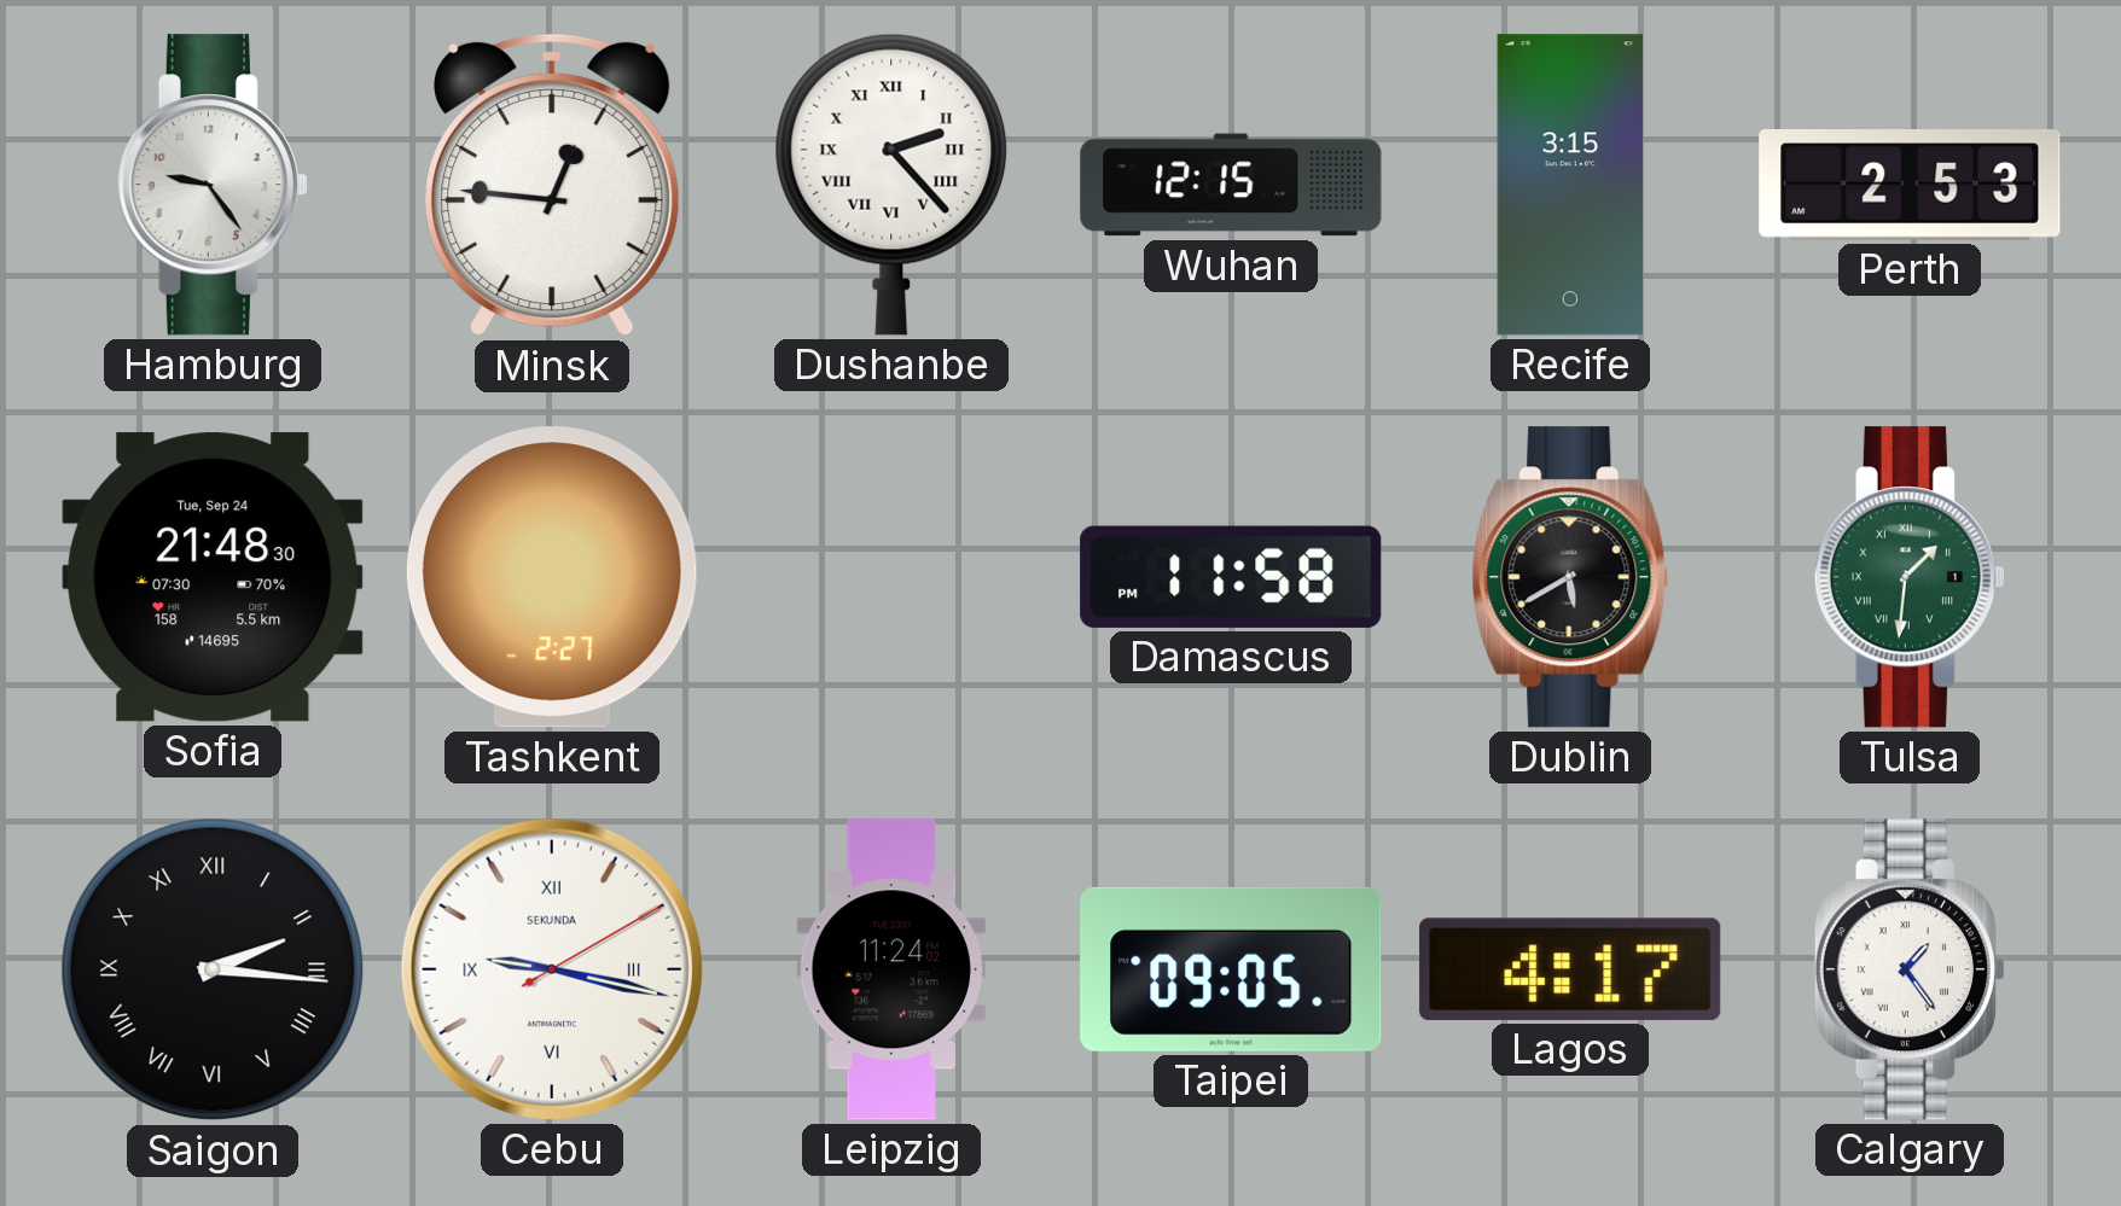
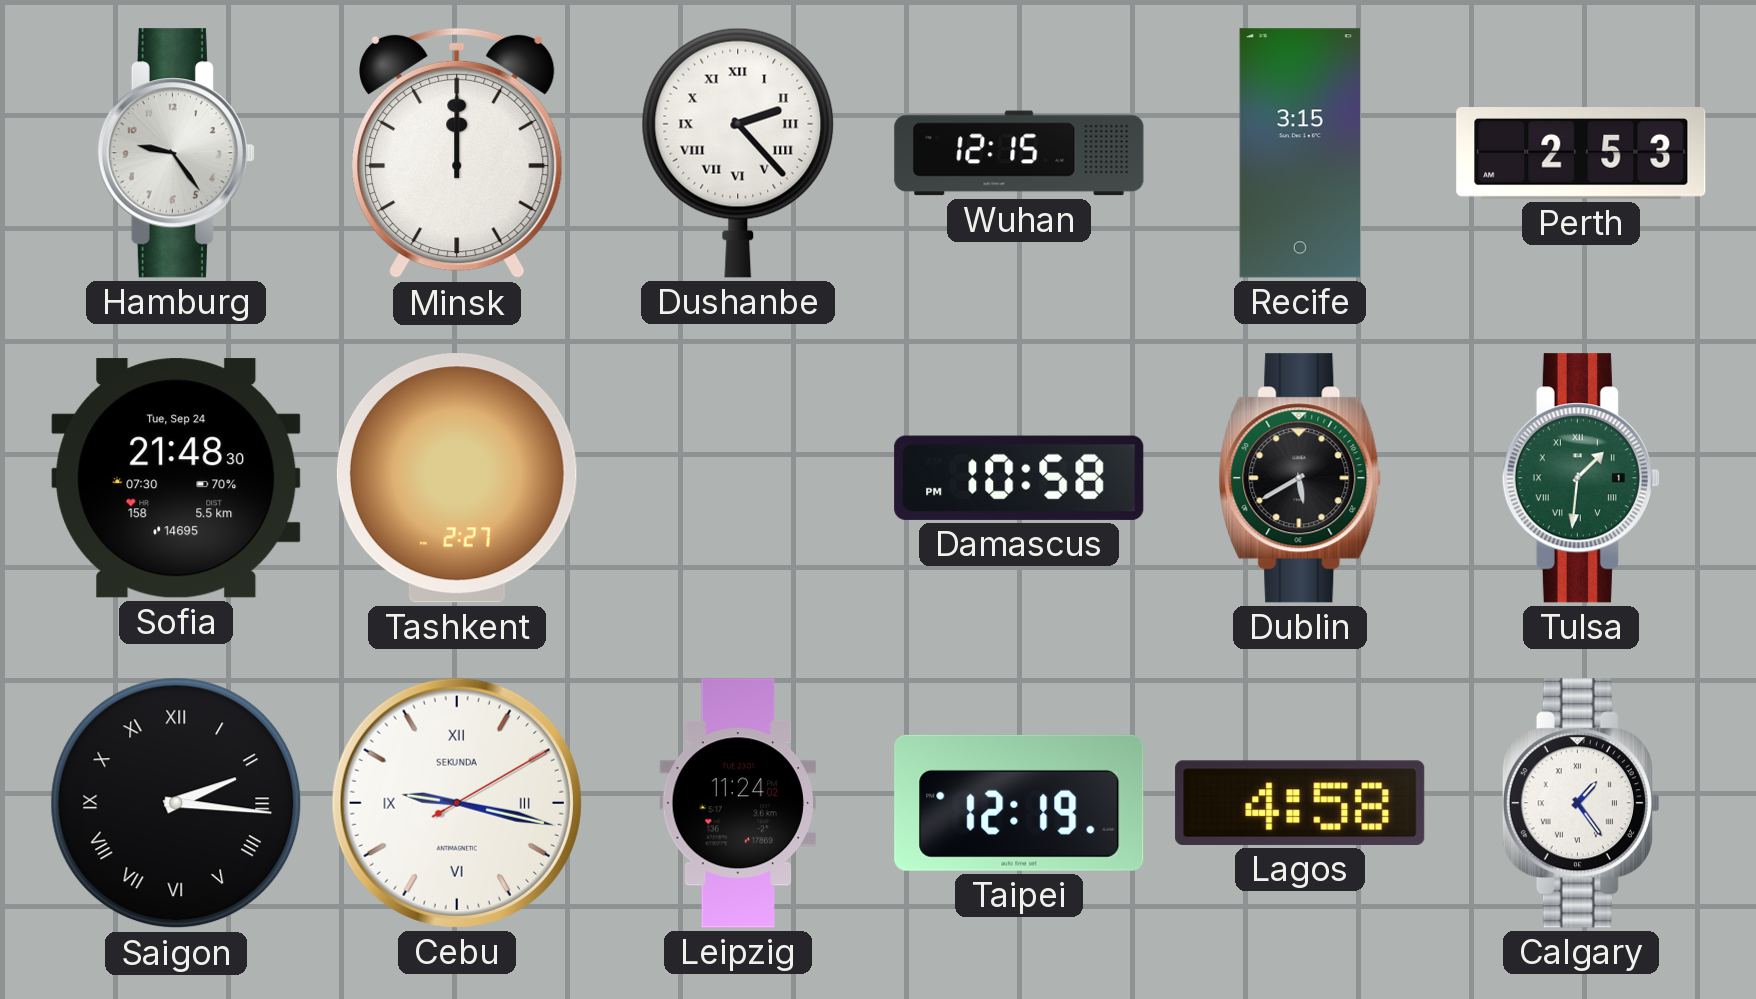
Minsk: 12:46 -> 12:00 (457, 153)
Damascus: 11:58 -> 10:58 (1019, 478)
Taipei: 09:05 -> 12:19 (1019, 803)
Lagos: 4:17 -> 4:58 (1300, 803)
